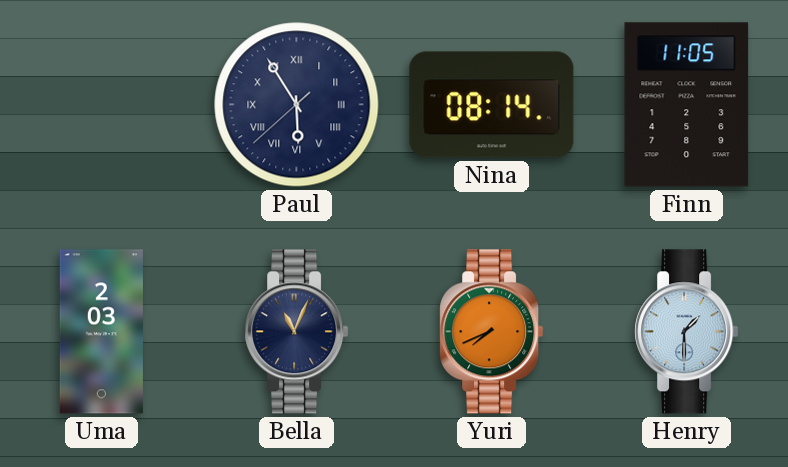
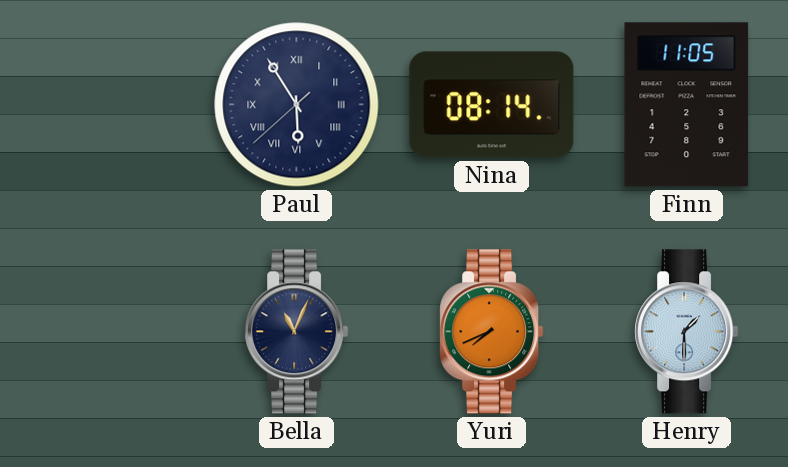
Uma: 2:03 -> none (101, 332)
